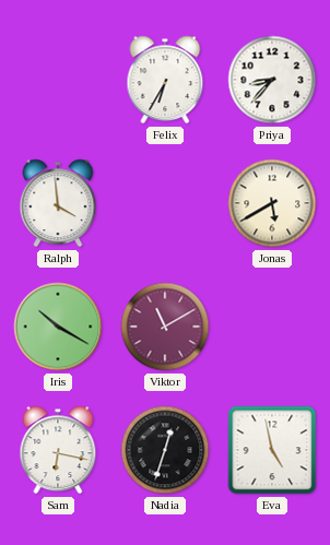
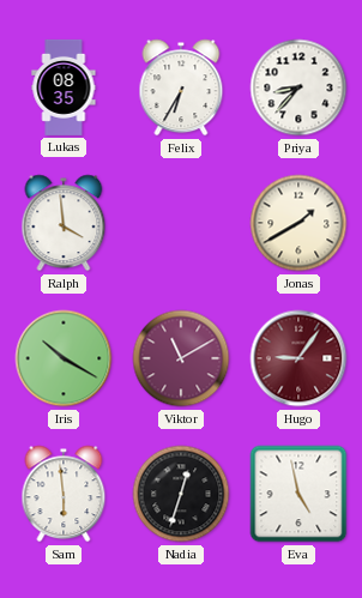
Lukas: none -> 08:35 (64, 87)
Jonas: 5:40 -> 1:40 (298, 223)
Hugo: none -> 9:06 (298, 358)
Sam: 6:17 -> 5:59 (64, 494)
